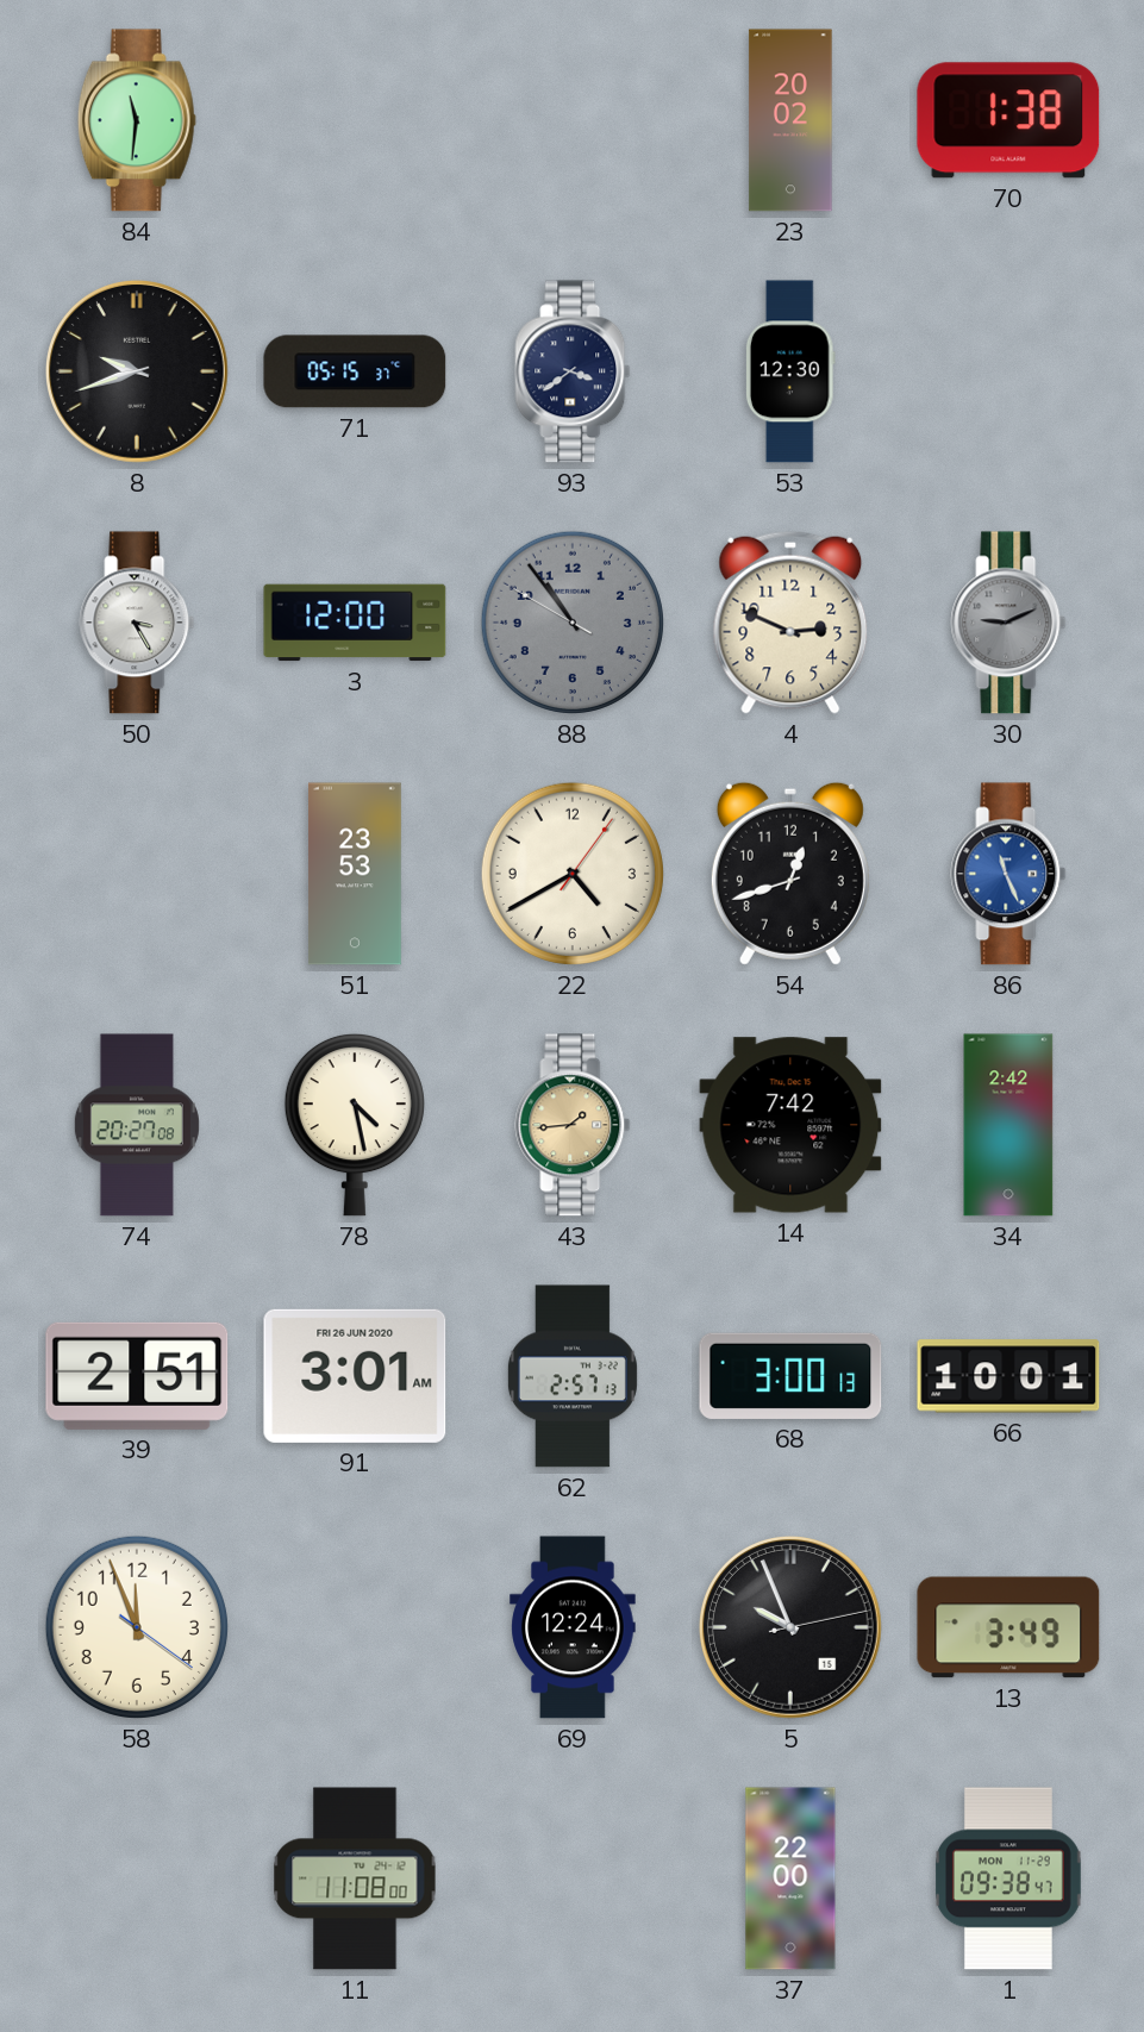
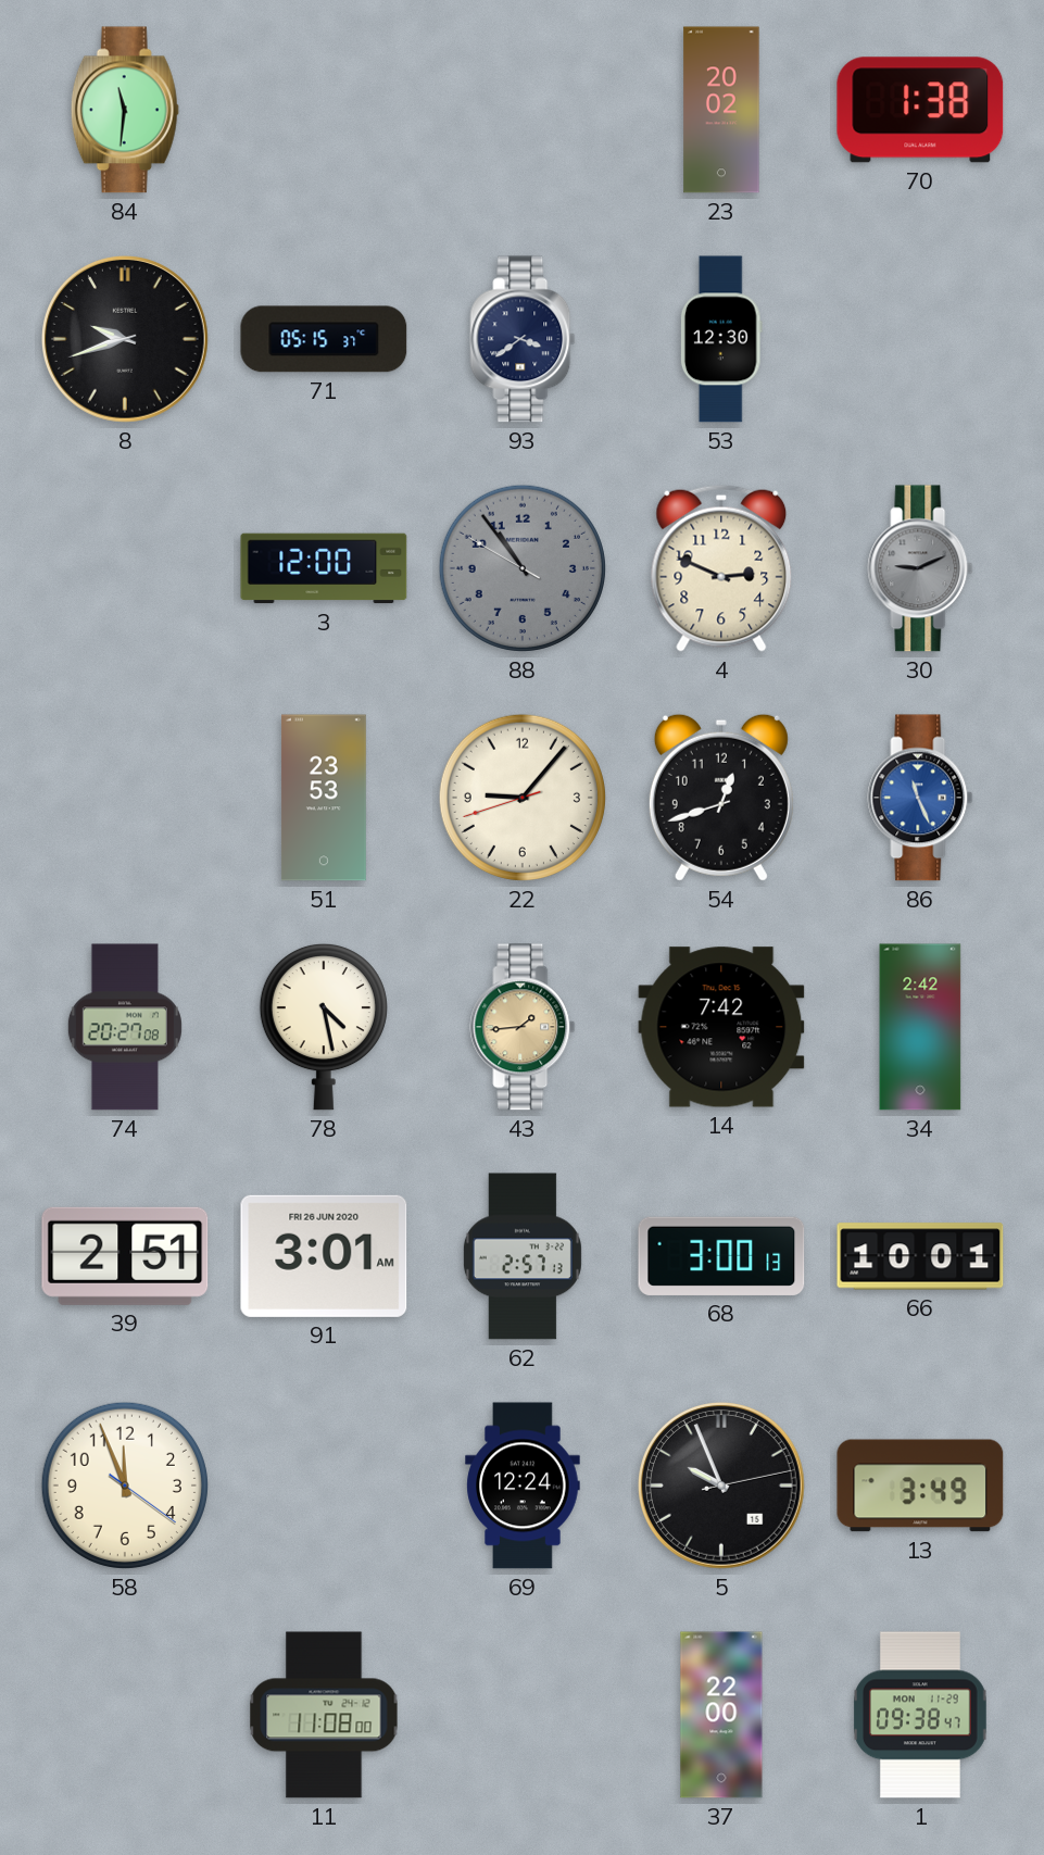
50: 3:25 -> none (137, 623)
22: 4:40 -> 9:06 (523, 798)
